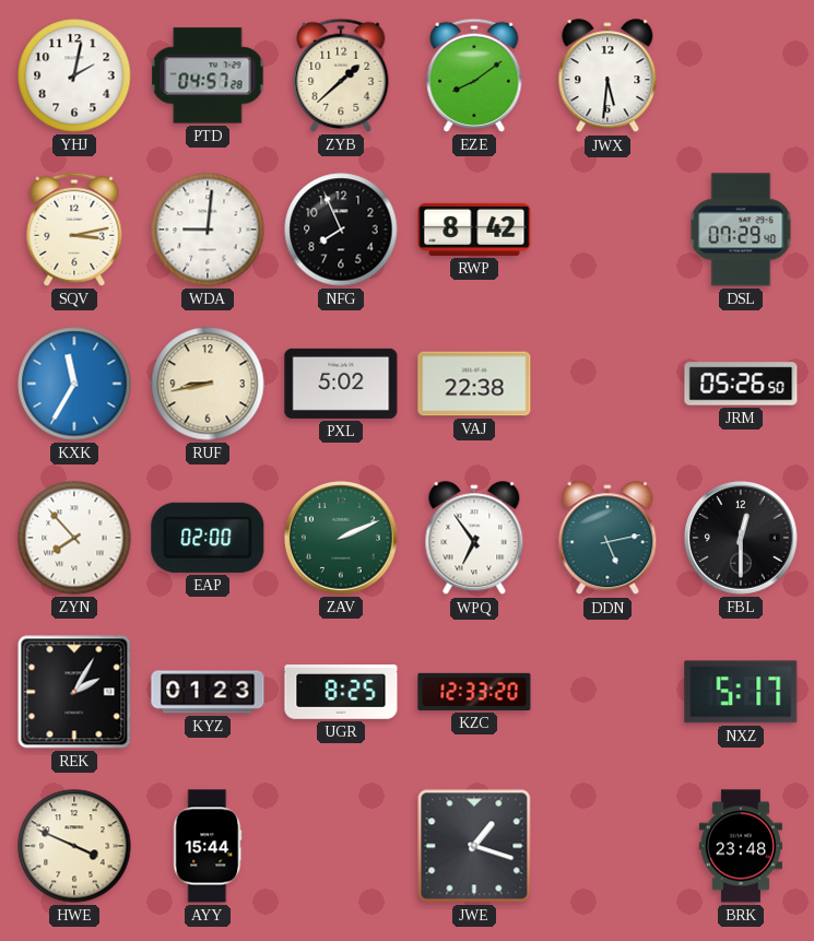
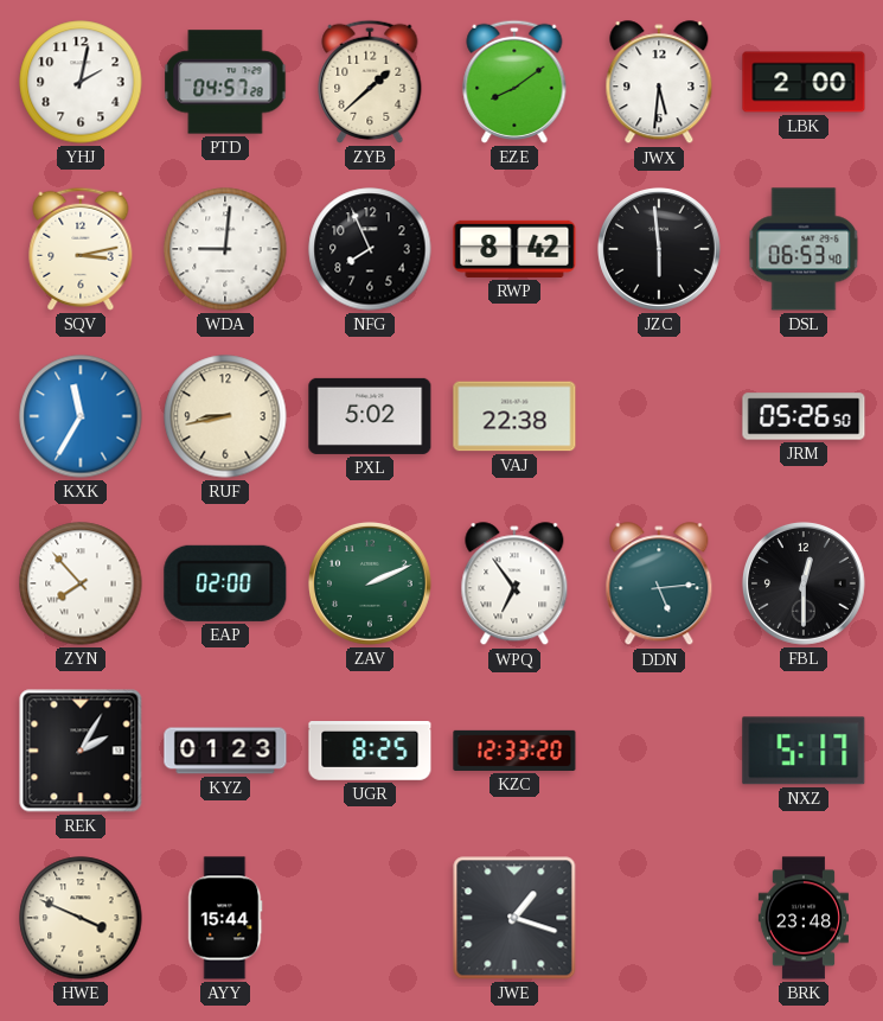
LBK: none -> 2:00 (804, 82)
JZC: none -> 5:59 (659, 249)
DSL: 07:29 -> 06:53 (804, 249)
DDN: 5:13 -> 5:14 (659, 585)
